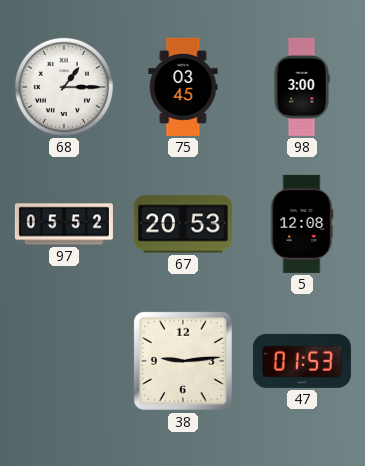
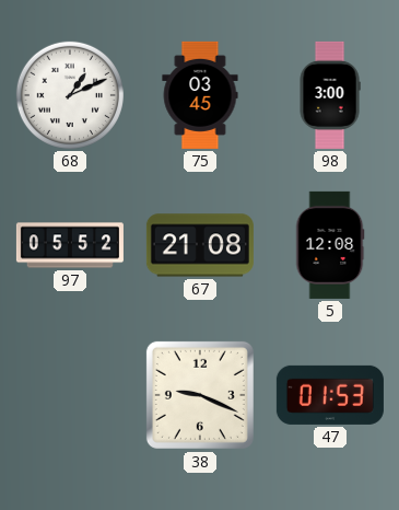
68: 1:15 -> 1:11 (70, 95)
67: 20:53 -> 21:08 (200, 245)
38: 9:14 -> 9:19 (200, 395)
